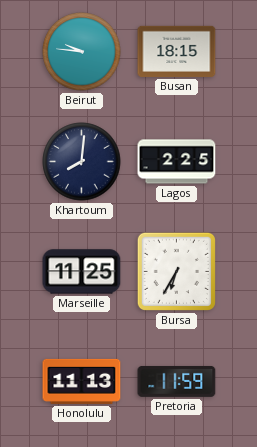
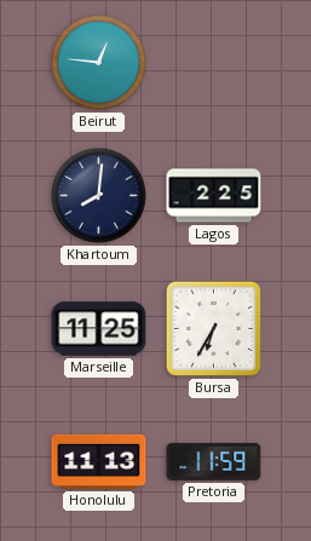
Beirut: 9:46 -> 12:46 (99, 63)
Busan: 18:15 -> none (177, 51)
